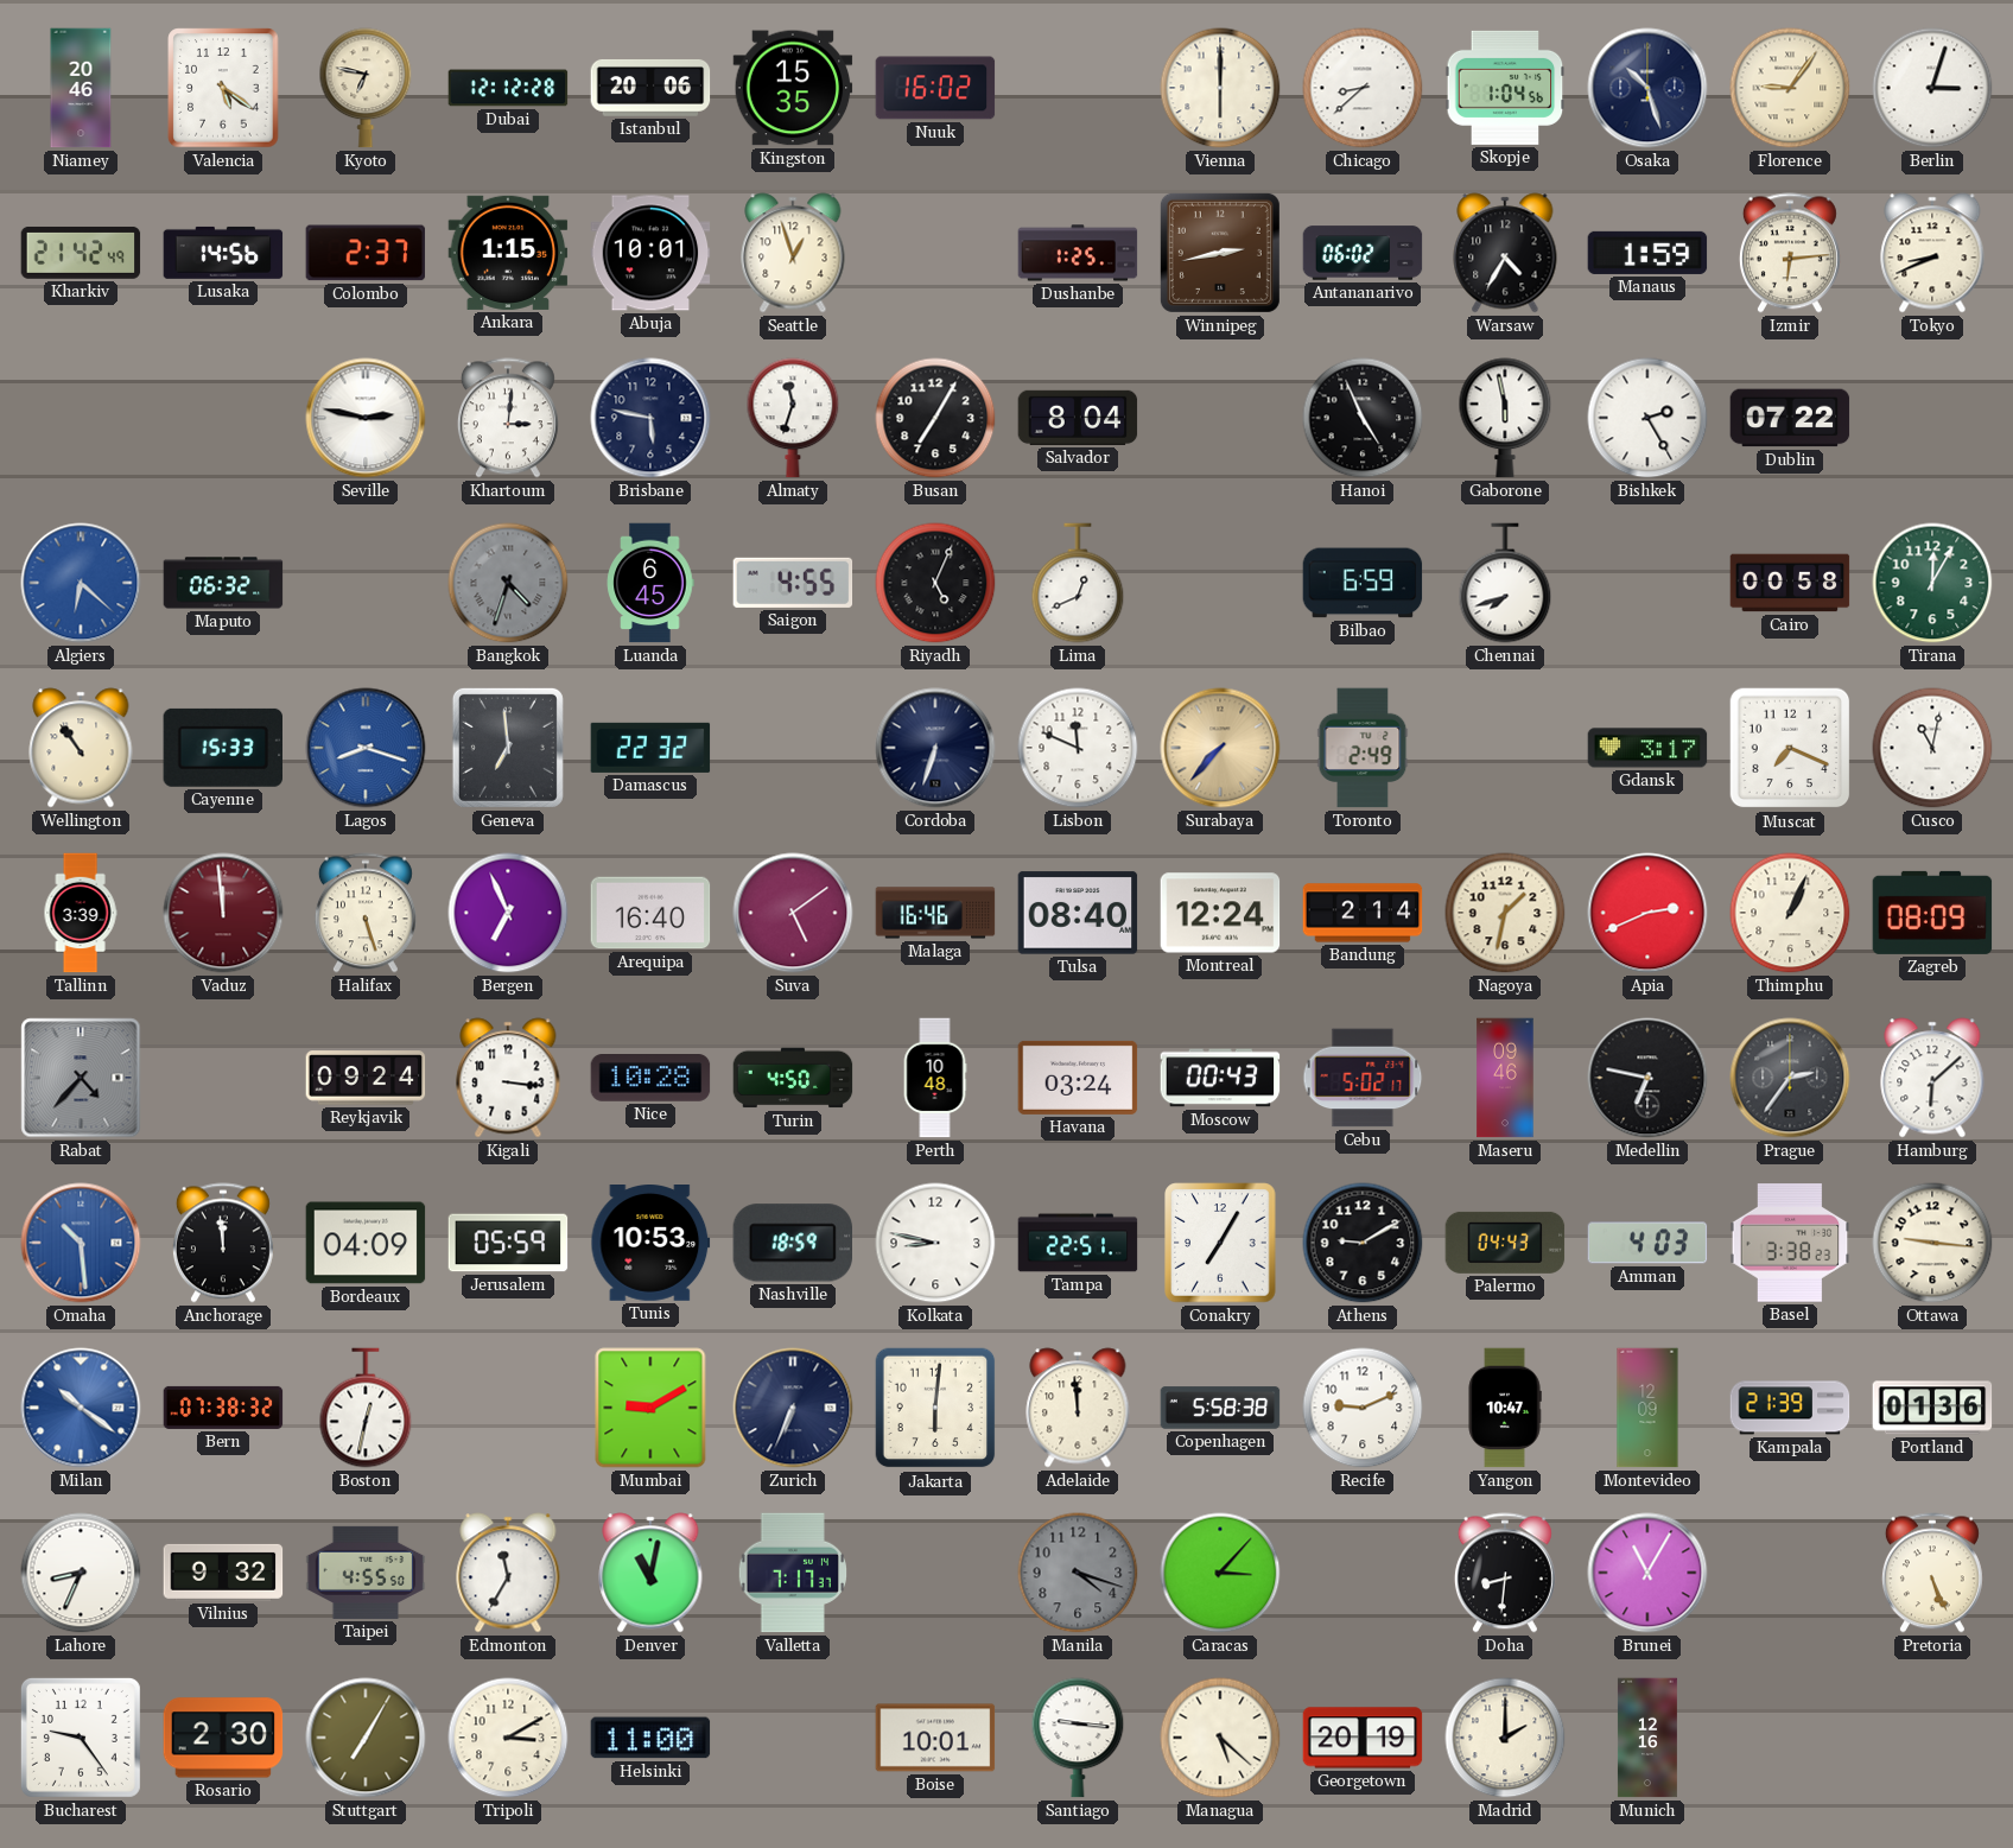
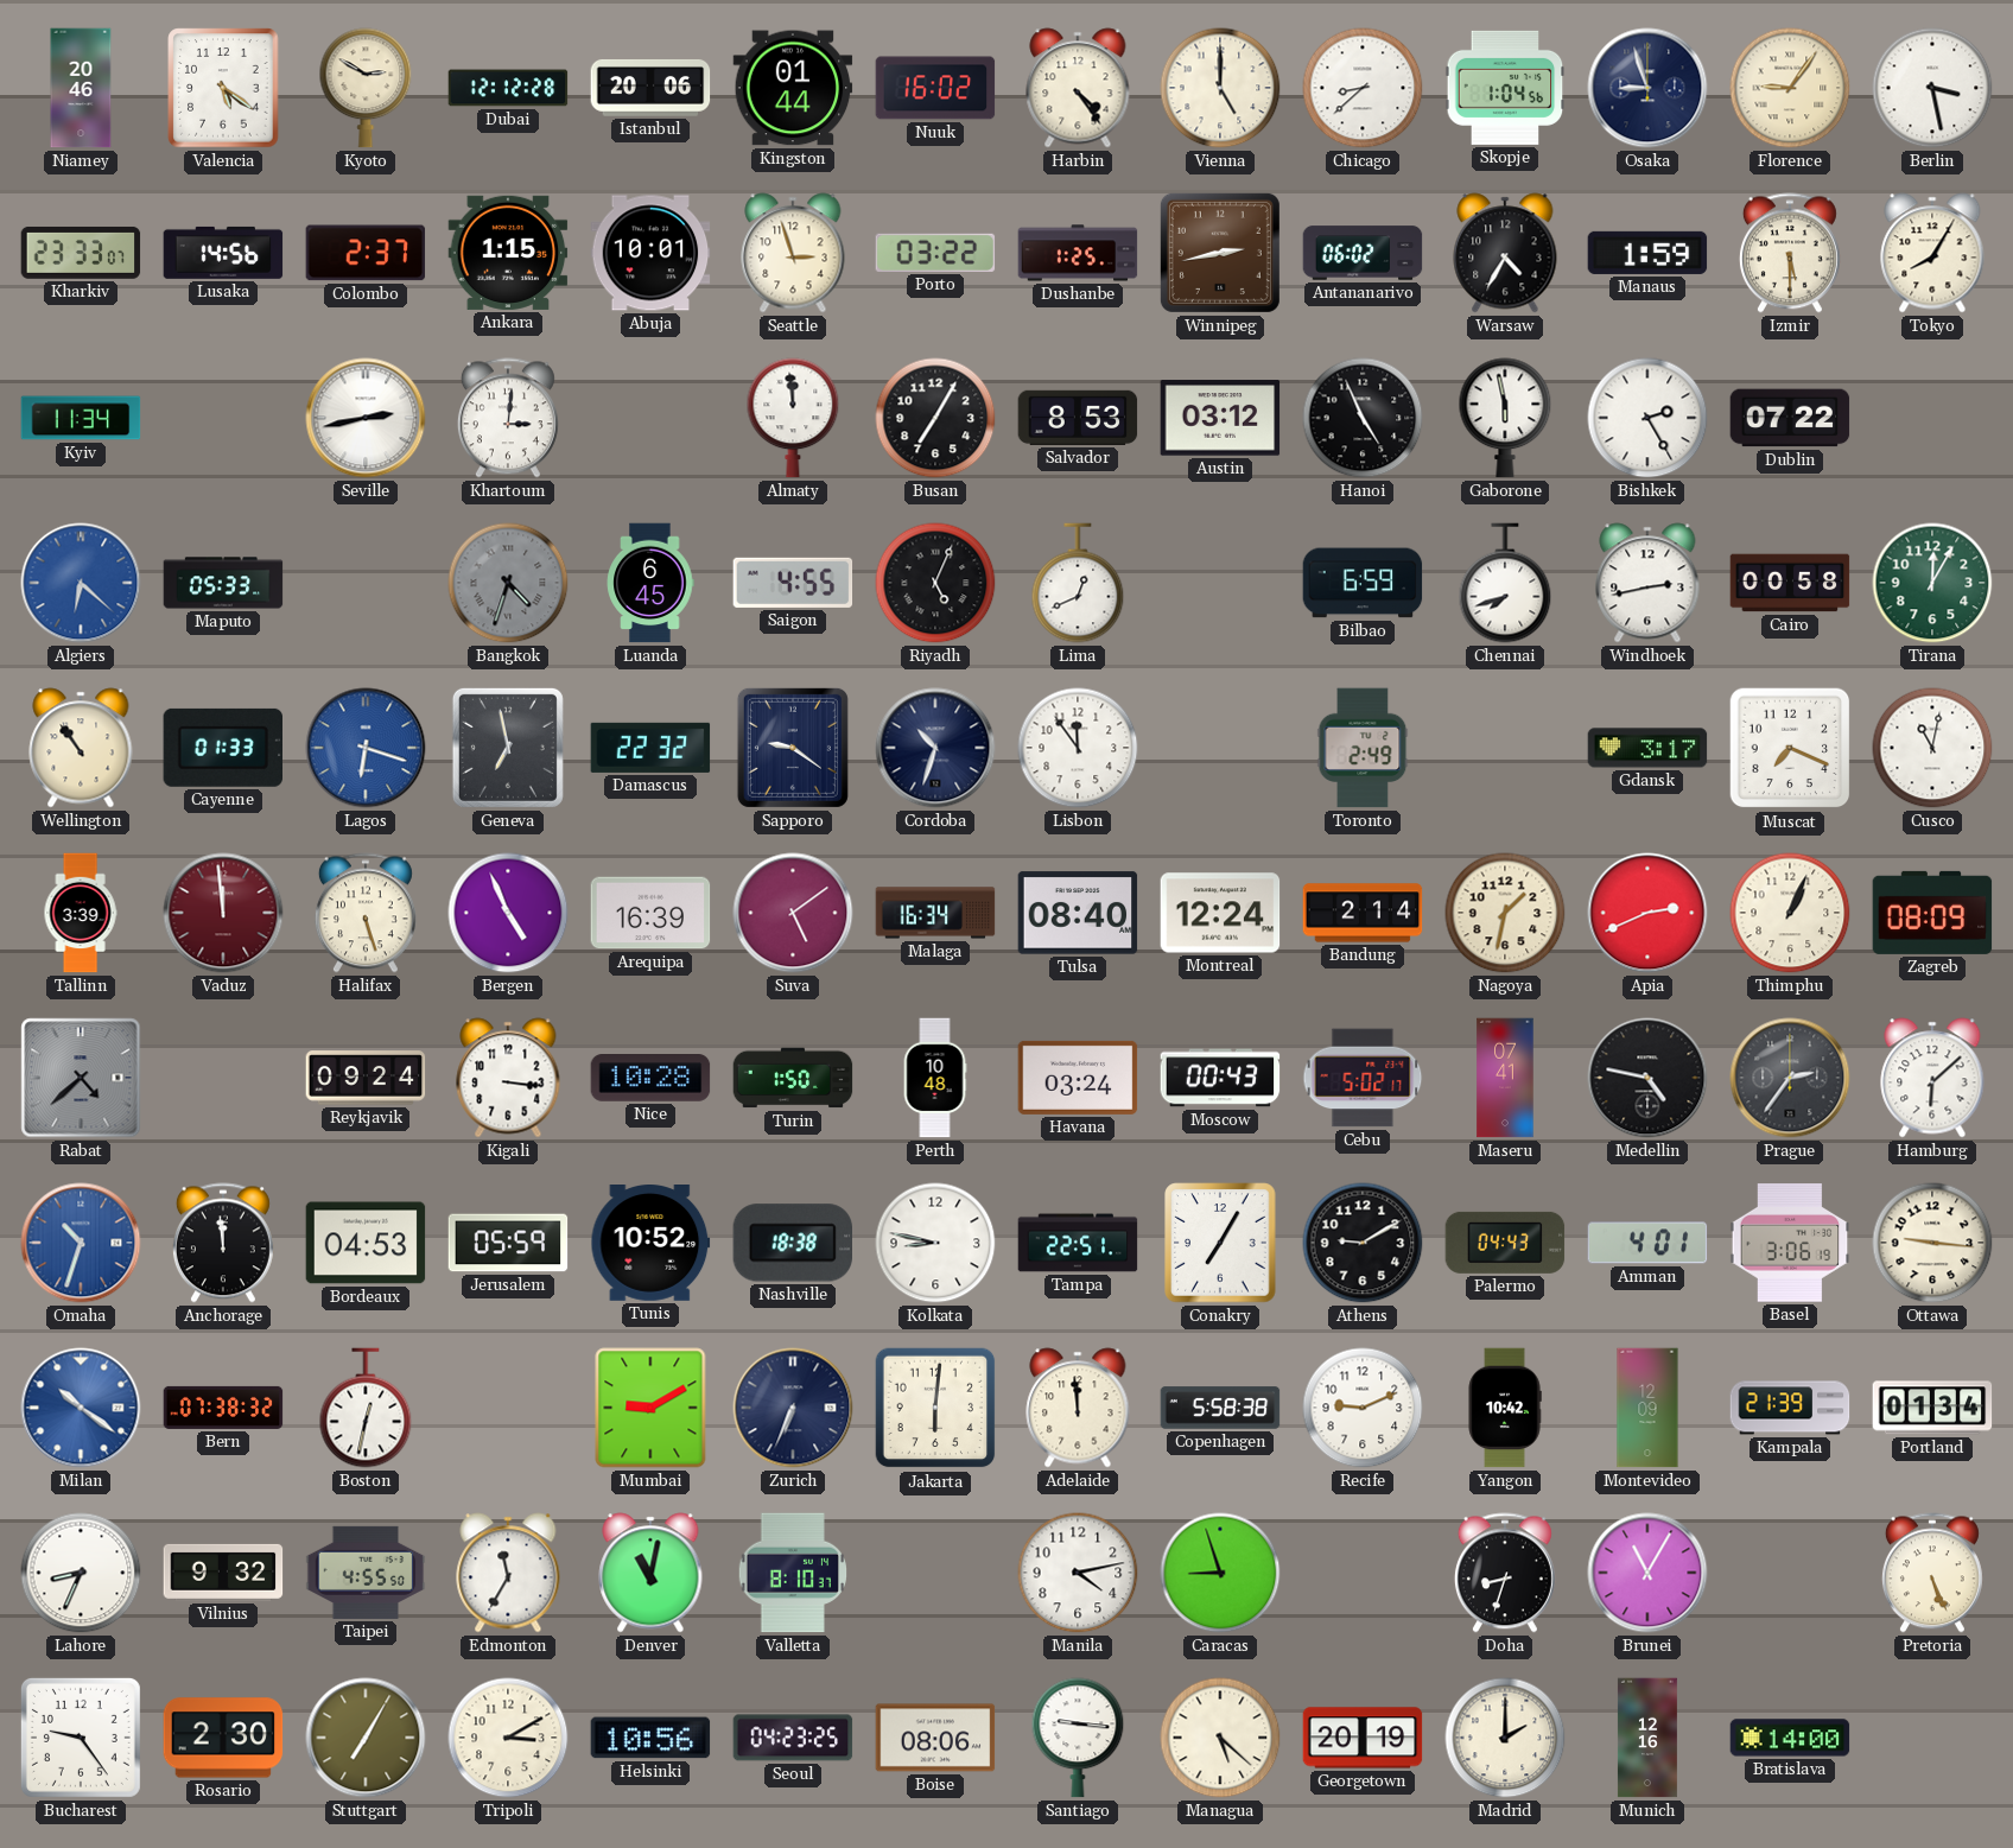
Kyoto: 6:47 -> 2:50 (366, 88)
Kingston: 15:35 -> 01:44 (793, 88)
Harbin: none -> 4:24 (1078, 88)
Vienna: 6:00 -> 5:00 (1220, 88)
Osaka: 10:27 -> 8:57 (1647, 88)
Berlin: 3:03 -> 3:28 (1932, 88)
Kharkiv: 21:42 -> 23:33 (81, 253)
Seattle: 12:57 -> 2:57 (793, 253)
Porto: none -> 03:22 (935, 253)
Izmir: 6:14 -> 5:30 (1790, 253)
Tokyo: 8:41 -> 8:05 (1932, 253)
Kyiv: none -> 11:34 (81, 418)
Seville: 2:47 -> 2:43 (366, 418)
Brisbane: 5:47 -> none (650, 418)
Almaty: 11:33 -> 11:59 (793, 418)
Salvador: 8:04 -> 8:53 (1078, 418)
Austin: none -> 03:12 (1220, 418)
Maputo: 06:32 -> 05:33 (223, 583)
Windhoek: none -> 2:43 (1647, 583)
Cayenne: 15:33 -> 01:33 (223, 748)
Lagos: 8:18 -> 6:18 (366, 748)
Geneva: 6:59 -> 6:58 (508, 748)
Sapporo: none -> 9:21 (793, 748)
Cordoba: 6:33 -> 10:33 (935, 748)
Lisbon: 11:49 -> 11:54 (1078, 748)
Surabaya: 7:37 -> none (1220, 748)
Bergen: 6:56 -> 4:56 (508, 913)
Arequipa: 16:40 -> 16:39 (650, 913)
Malaga: 16:46 -> 16:34 (935, 913)
Rabat: 4:37 -> 4:38 (81, 1078)
Turin: 4:50 -> 1:50 (793, 1078)
Maseru: 09:46 -> 07:41 (1505, 1078)
Medellin: 6:47 -> 4:47 (1647, 1078)
Omaha: 10:29 -> 10:33 (81, 1243)
Bordeaux: 04:09 -> 04:53 (366, 1243)
Tunis: 10:53 -> 10:52 (650, 1244)
Nashville: 18:59 -> 18:38 (792, 1243)
Amman: 4:03 -> 4:01 (1647, 1243)
Basel: 3:38 -> 3:06 (1790, 1243)
Yangon: 10:47 -> 10:42 (1505, 1408)
Portland: 01:36 -> 01:34 (1932, 1408)
Valletta: 7:17 -> 8:10 (792, 1573)
Manila: 4:18 -> 4:13 (1078, 1573)
Manila dial: grey -> white (1078, 1573)
Caracas: 3:07 -> 8:57 (1220, 1573)
Doha: 8:31 -> 8:33 (1505, 1573)
Helsinki: 11:00 -> 10:56 (650, 1738)
Seoul: none -> 04:23 (793, 1738)
Boise: 10:01 -> 08:06 (935, 1738)
Bratislava: none -> 14:00 (1790, 1738)
